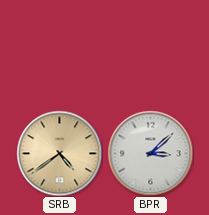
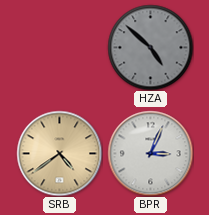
HZA: none -> 4:52 (150, 47)
BPR: 3:08 -> 3:04 (150, 153)
